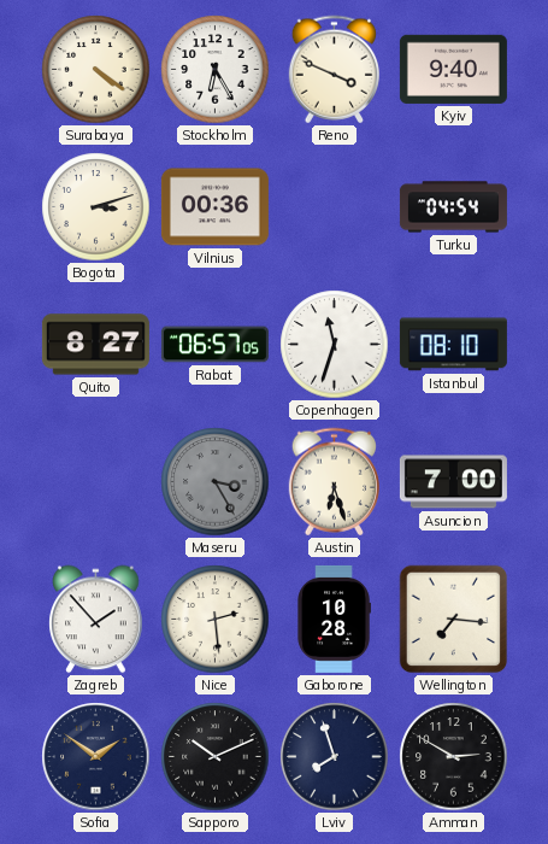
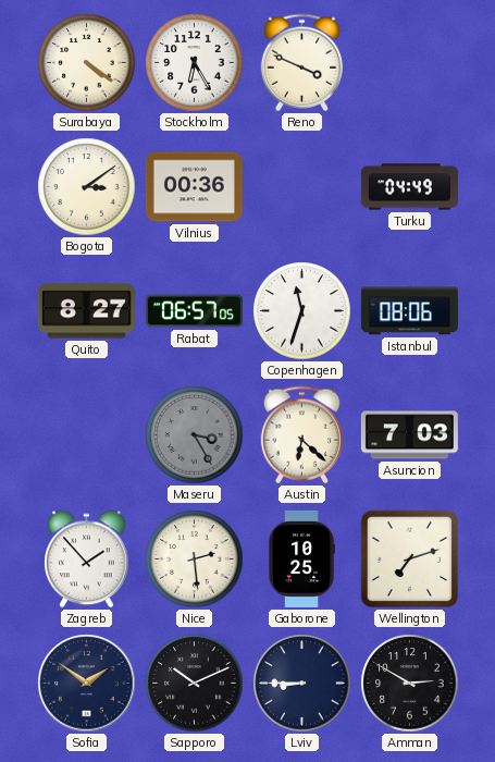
Kyiv: 9:40 -> none (453, 69)
Bogota: 3:12 -> 3:09 (87, 187)
Turku: 04:54 -> 04:49 (409, 187)
Istanbul: 08:10 -> 08:06 (409, 311)
Austin: 6:27 -> 6:22 (301, 435)
Asuncion: 7:00 -> 7:03 (409, 435)
Gaborone: 10:28 -> 10:25 (301, 558)
Wellington: 7:16 -> 7:12 (410, 560)
Lviv: 7:57 -> 8:45 (302, 684)
